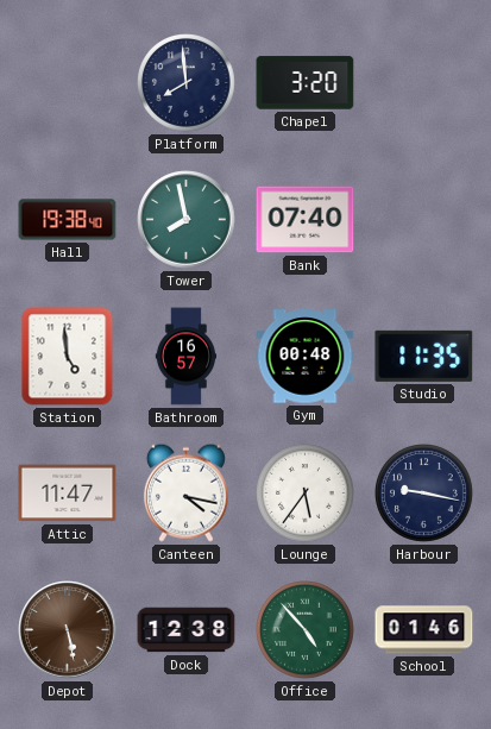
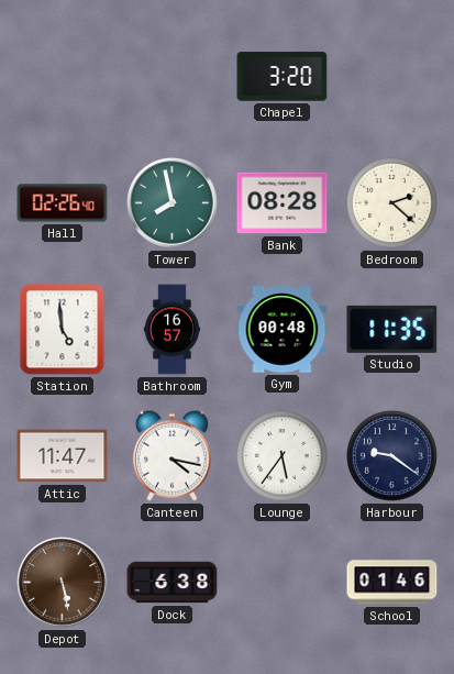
Platform: 7:59 -> none (187, 83)
Hall: 19:38 -> 02:26 (63, 203)
Bank: 07:40 -> 08:28 (283, 203)
Bedroom: none -> 2:22 (392, 203)
Harbour: 9:17 -> 9:21 (392, 456)
Dock: 12:38 -> 6:38 (173, 583)
Office: 4:53 -> none (306, 630)
